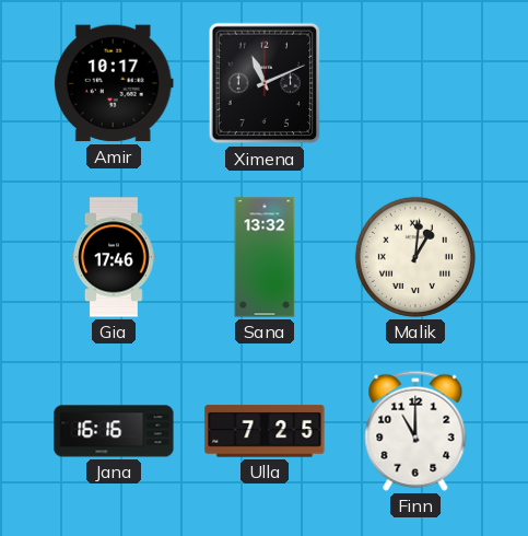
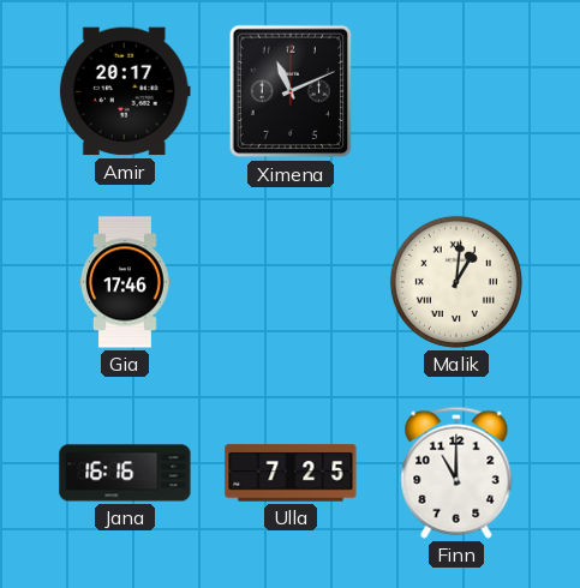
Amir: 10:17 -> 20:17 (125, 91)
Sana: 13:32 -> none (265, 257)
